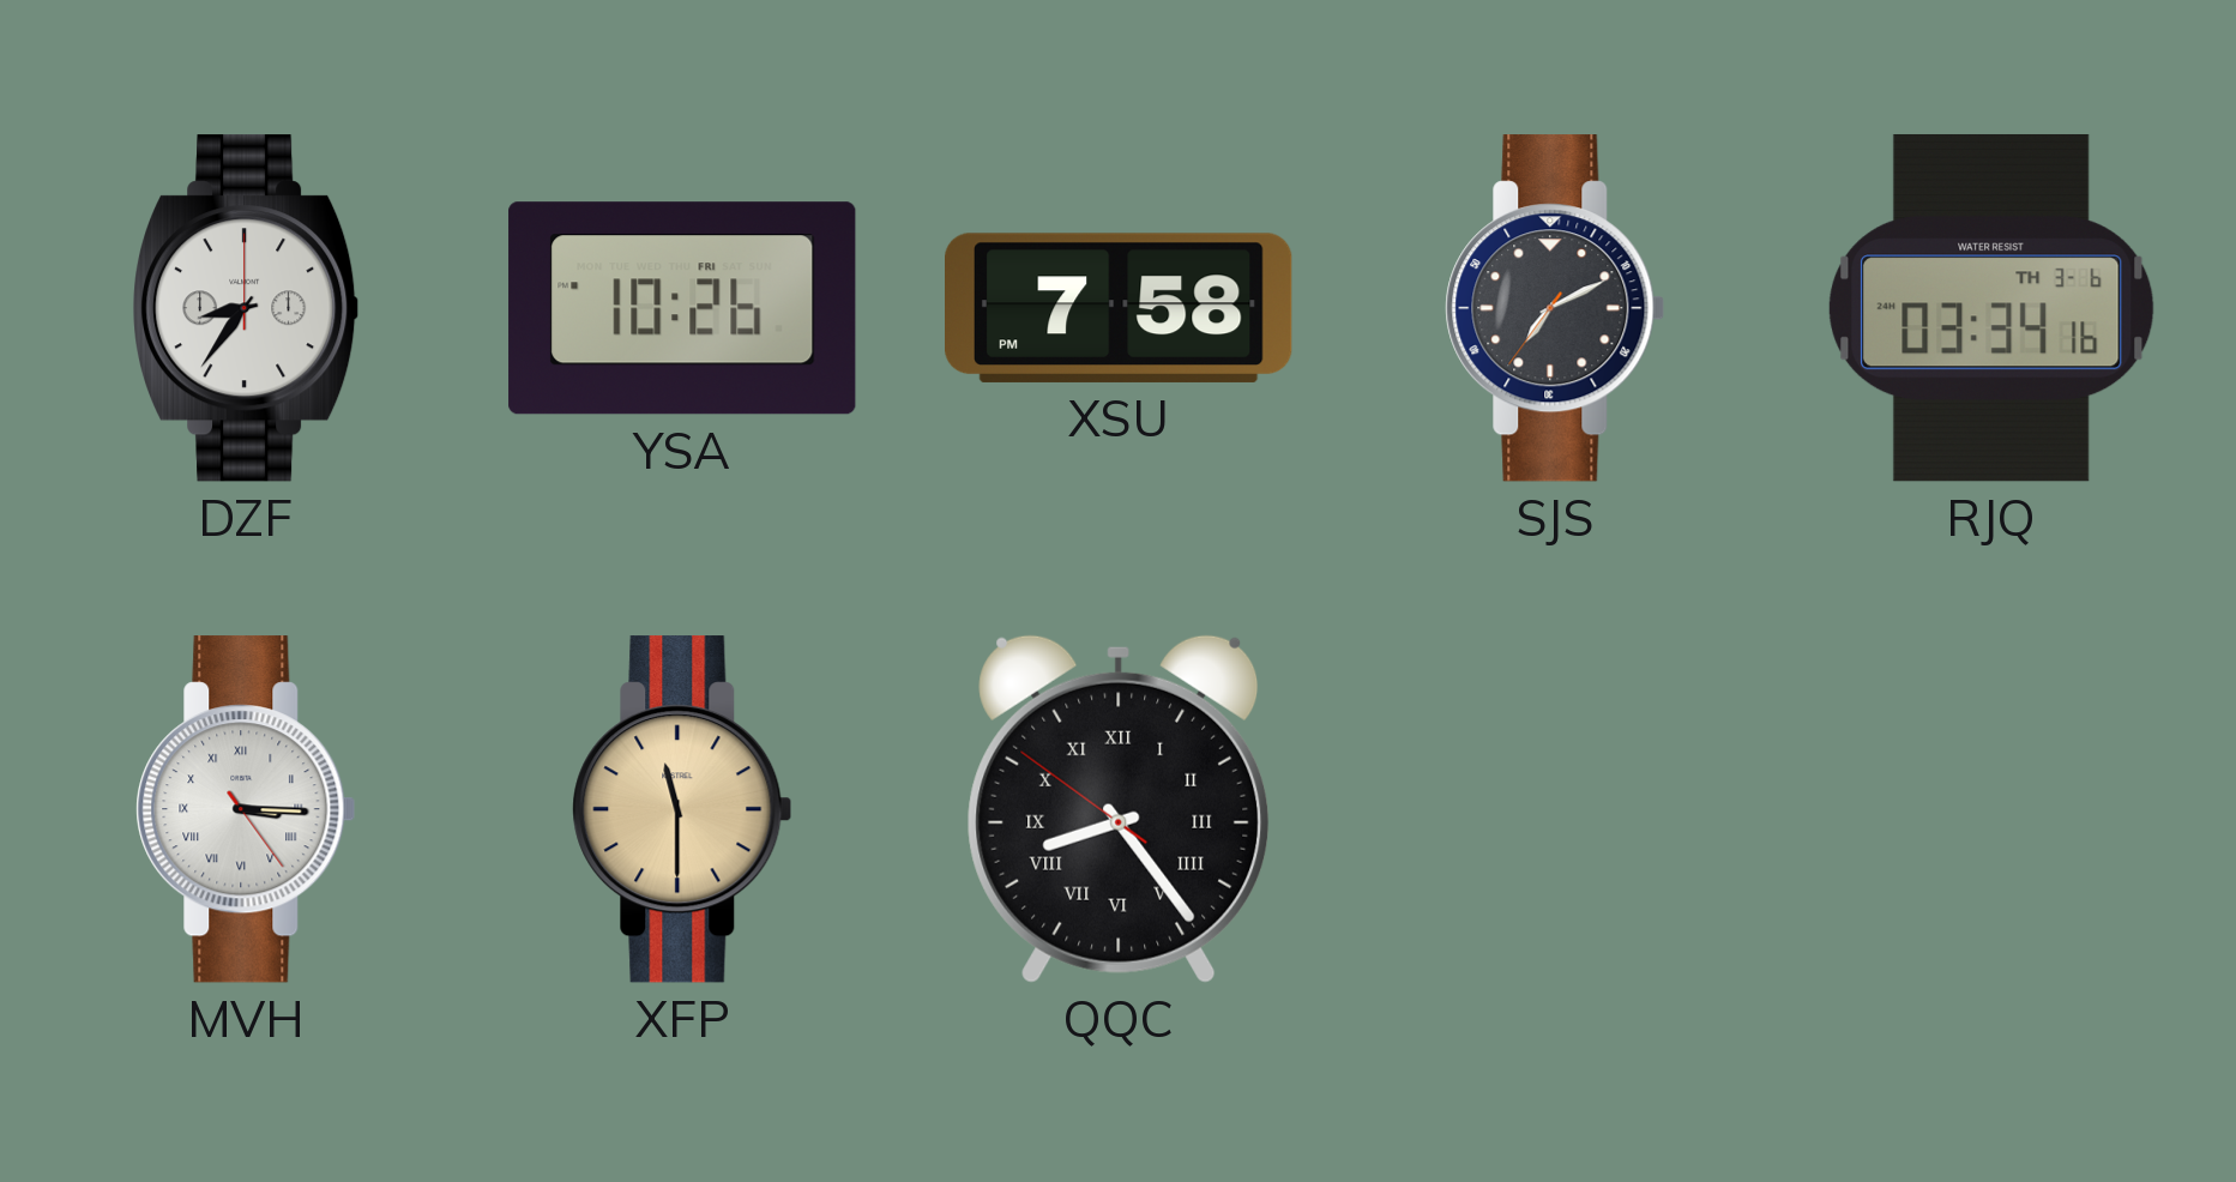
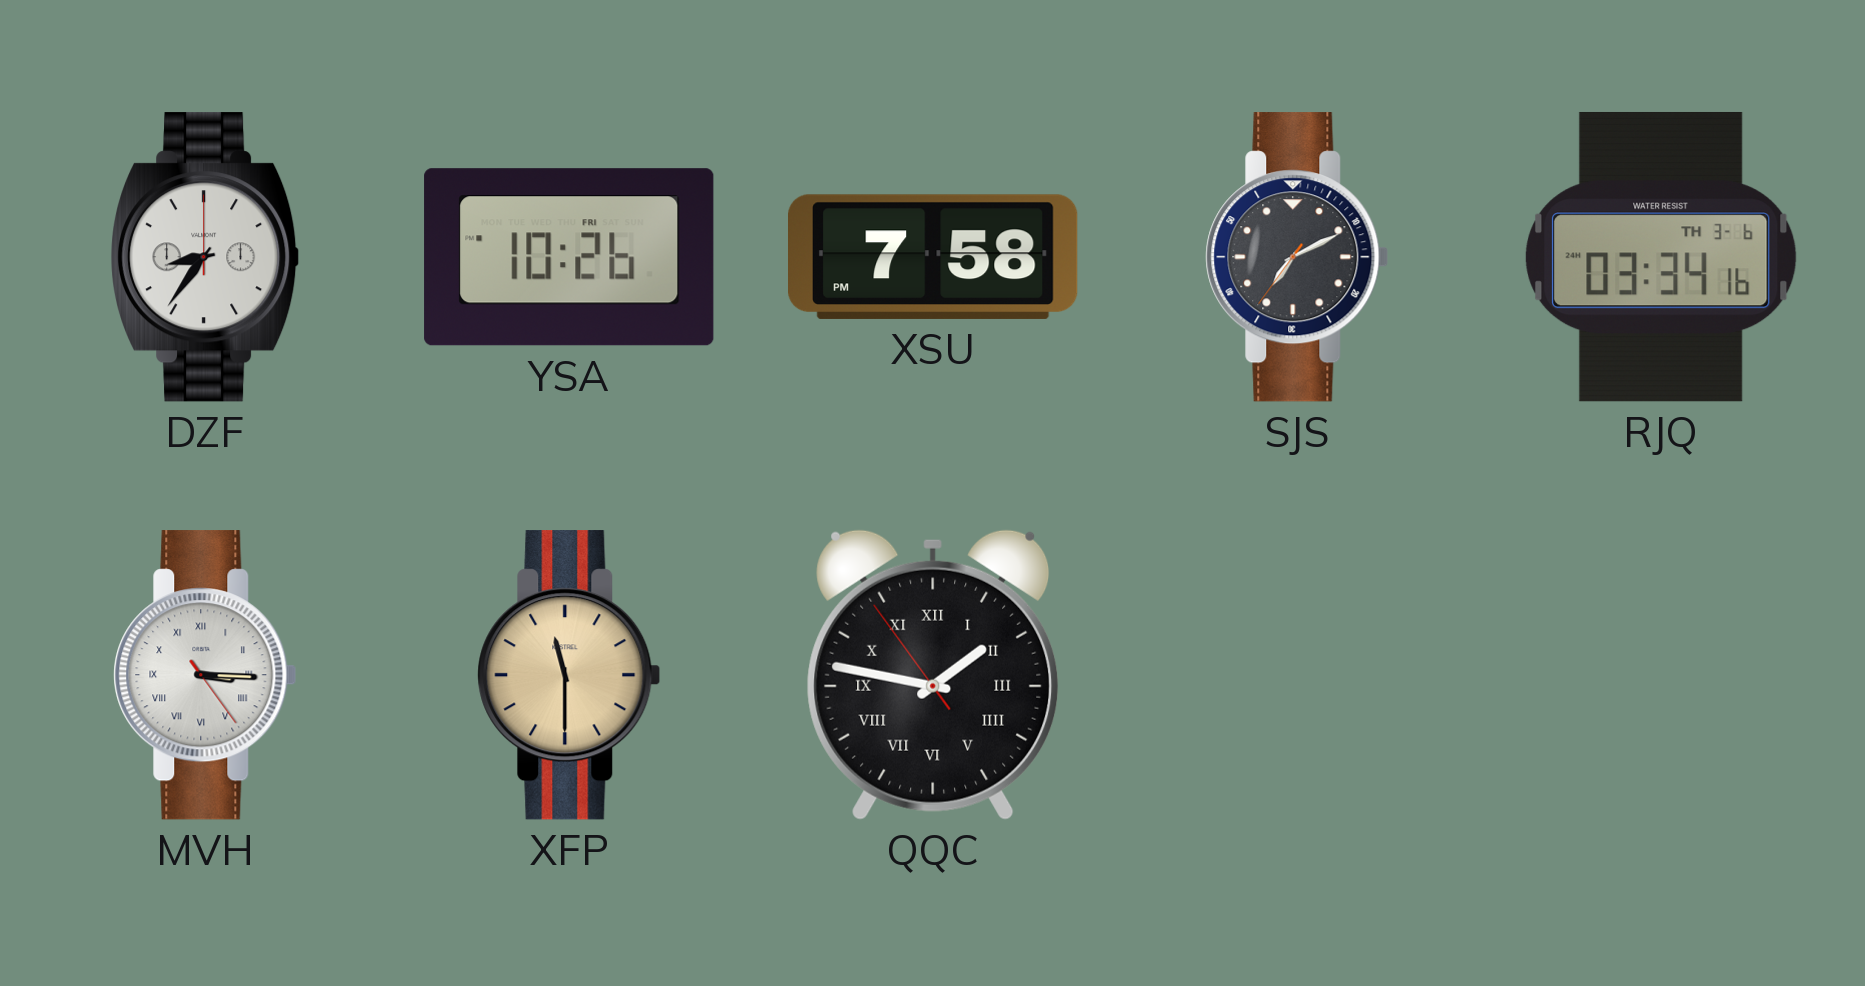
QQC: 8:23 -> 1:46 (933, 675)
